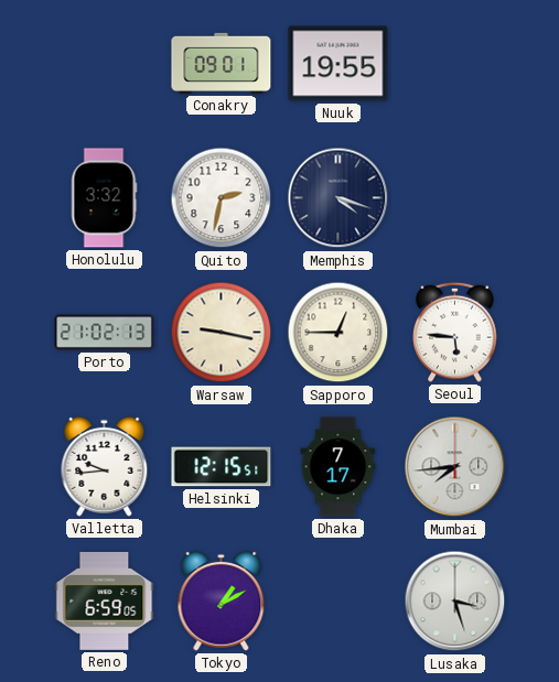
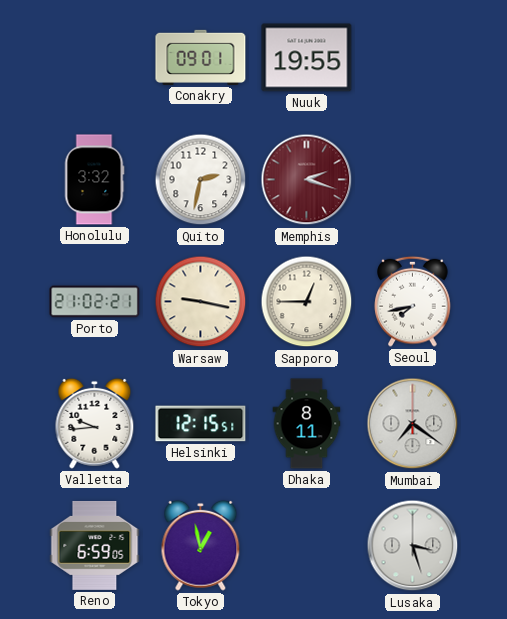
Memphis: 4:18 -> 2:18 (307, 180)
Memphis dial: navy -> burgundy (307, 180)
Porto: 21:02:13 -> 21:02:21 (95, 302)
Seoul: 5:46 -> 7:43 (413, 301)
Dhaka: 7:17 -> 8:11 (307, 424)
Mumbai: 7:44 -> 7:21 (413, 424)
Tokyo: 1:10 -> 12:58 (201, 545)
